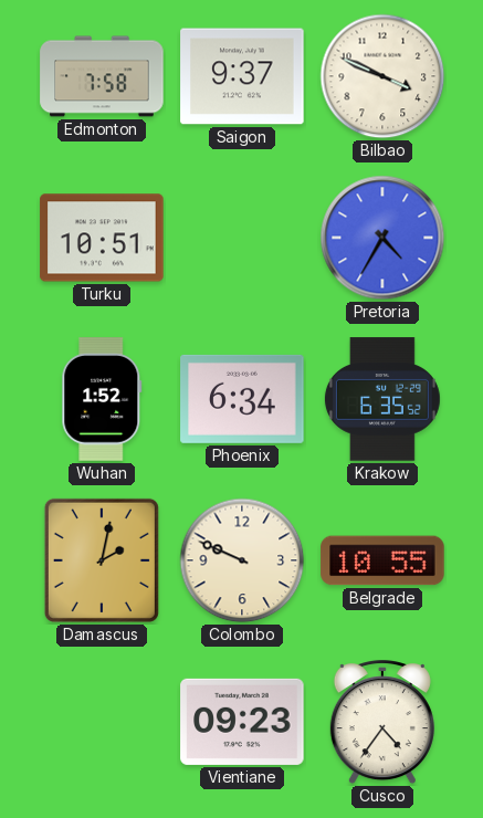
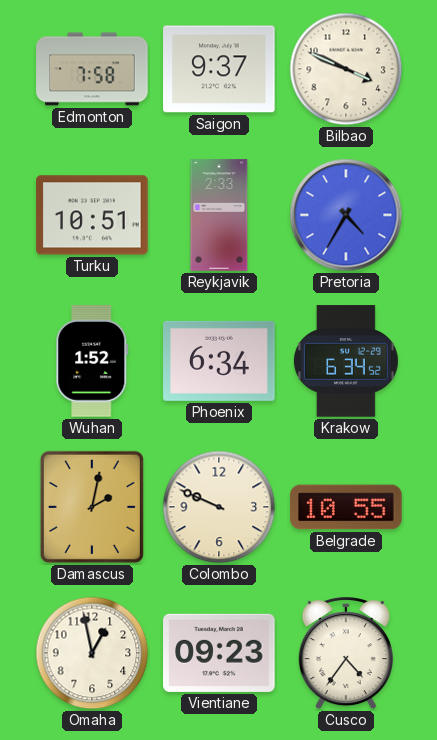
Reykjavik: none -> 2:33 (219, 215)
Krakow: 6:35 -> 6:34 (346, 361)
Omaha: none -> 12:58 (92, 653)
